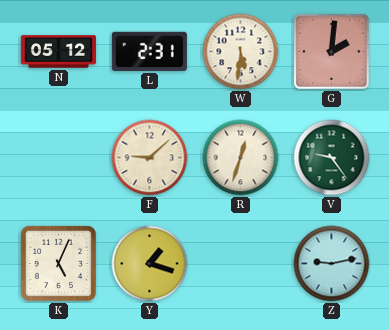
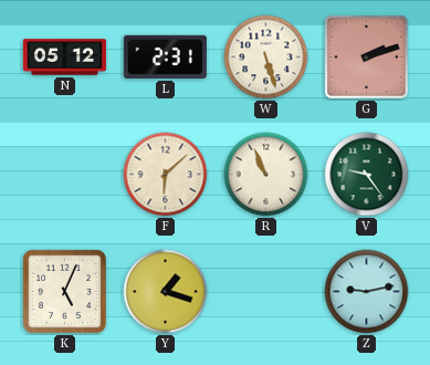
W: 5:31 -> 5:27 (266, 58)
G: 2:01 -> 2:12 (367, 58)
F: 9:08 -> 6:08 (166, 175)
R: 12:33 -> 10:56 (266, 175)
